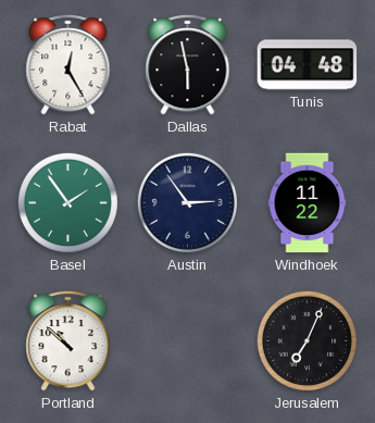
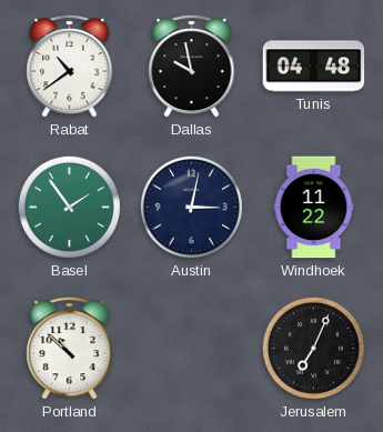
Rabat: 12:25 -> 10:39 (70, 66)
Dallas: 5:58 -> 9:58 (192, 66)
Austin: 2:54 -> 3:02 (191, 207)
